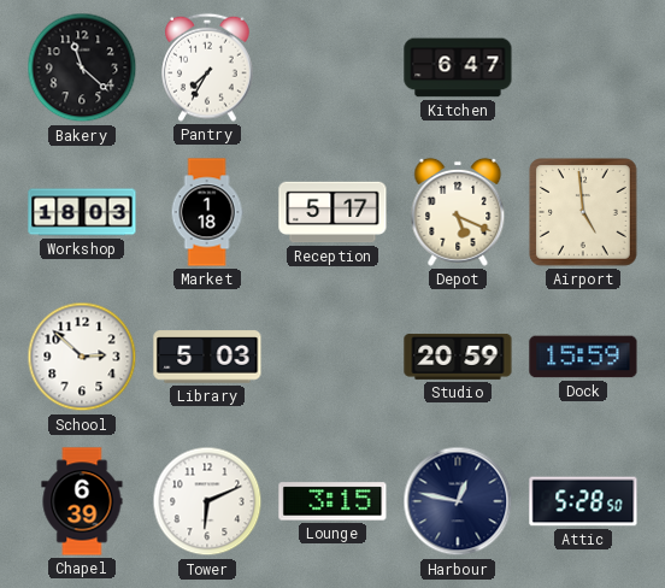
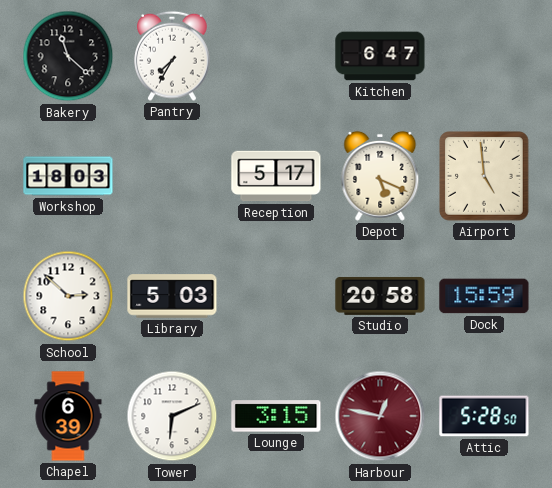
Market: 1:18 -> none (207, 212)
Studio: 20:59 -> 20:58 (380, 296)
Harbour dial: navy -> burgundy (380, 416)
